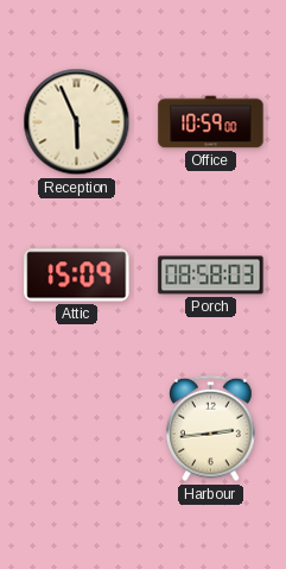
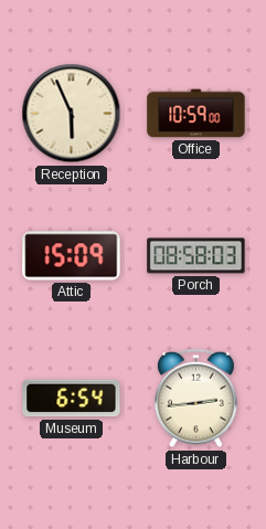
Museum: none -> 6:54 (72, 399)
